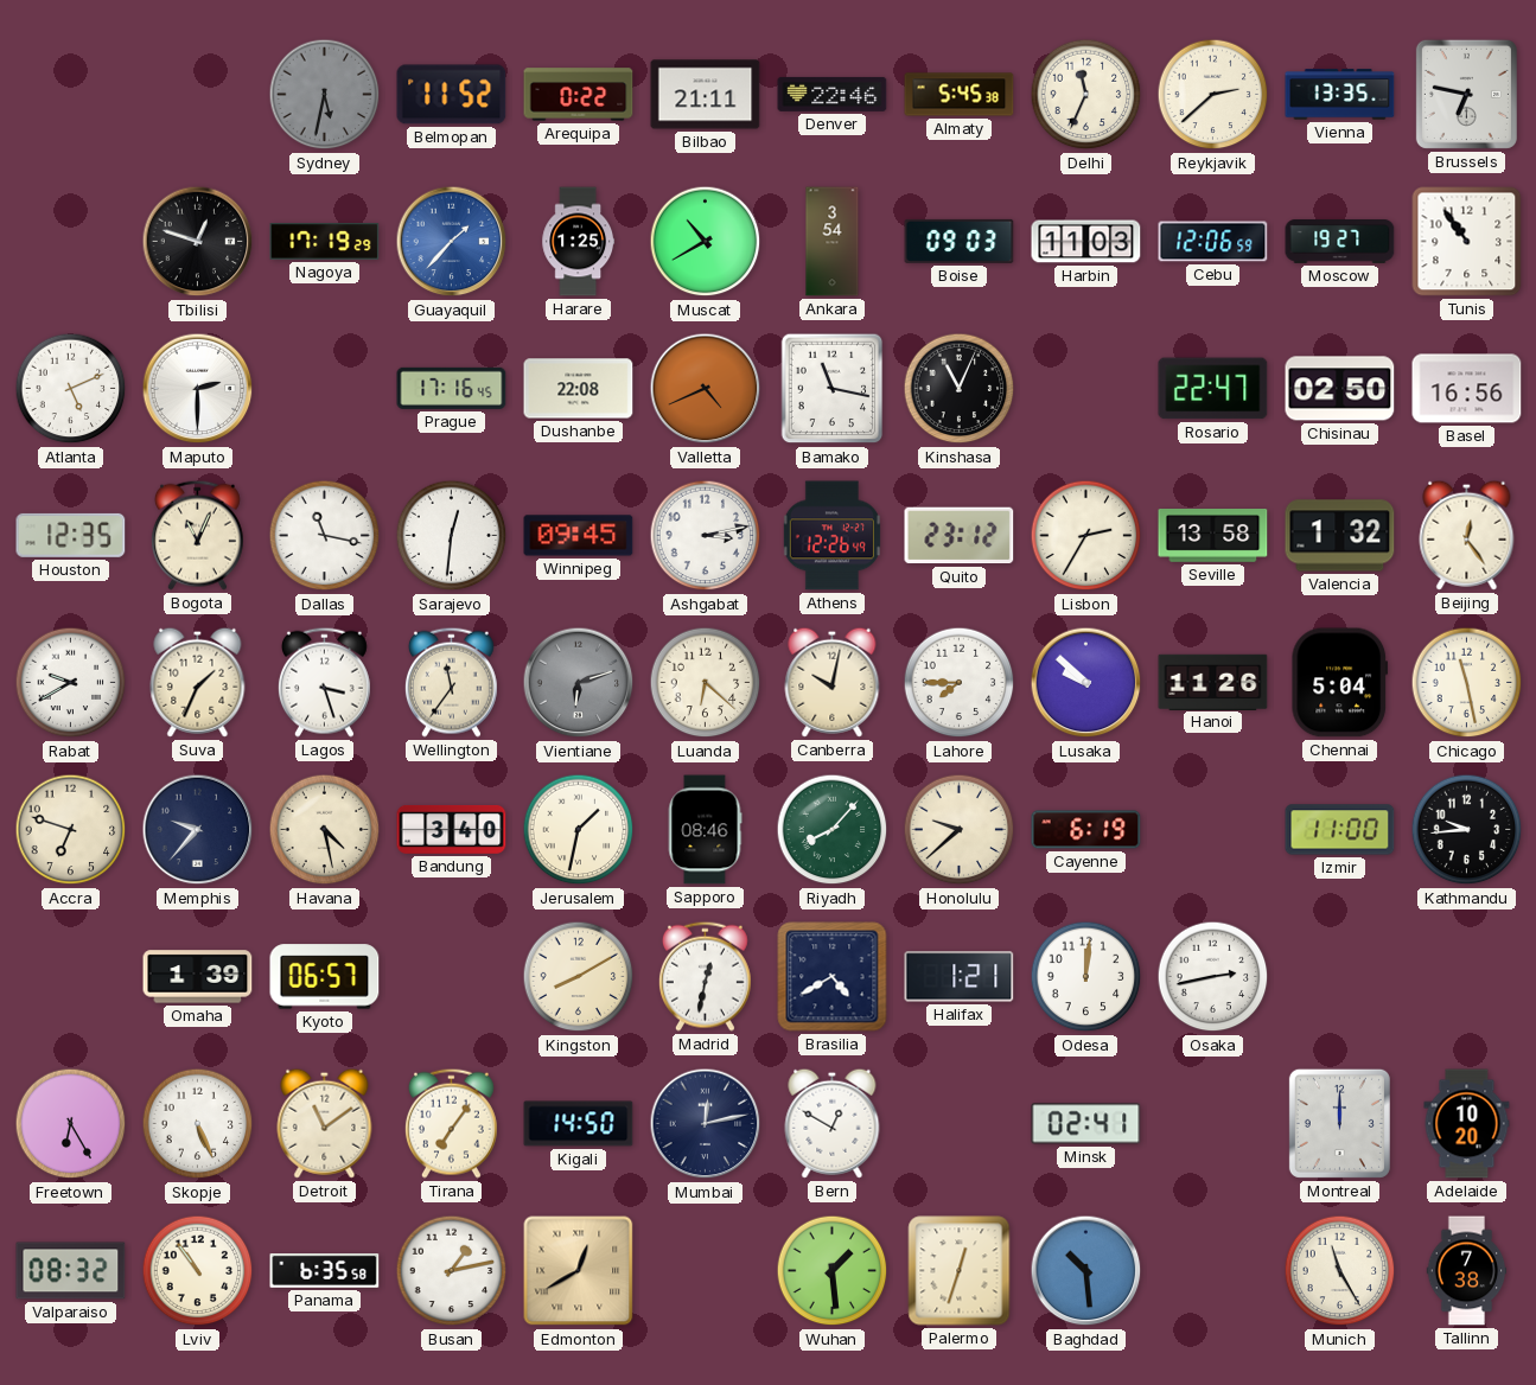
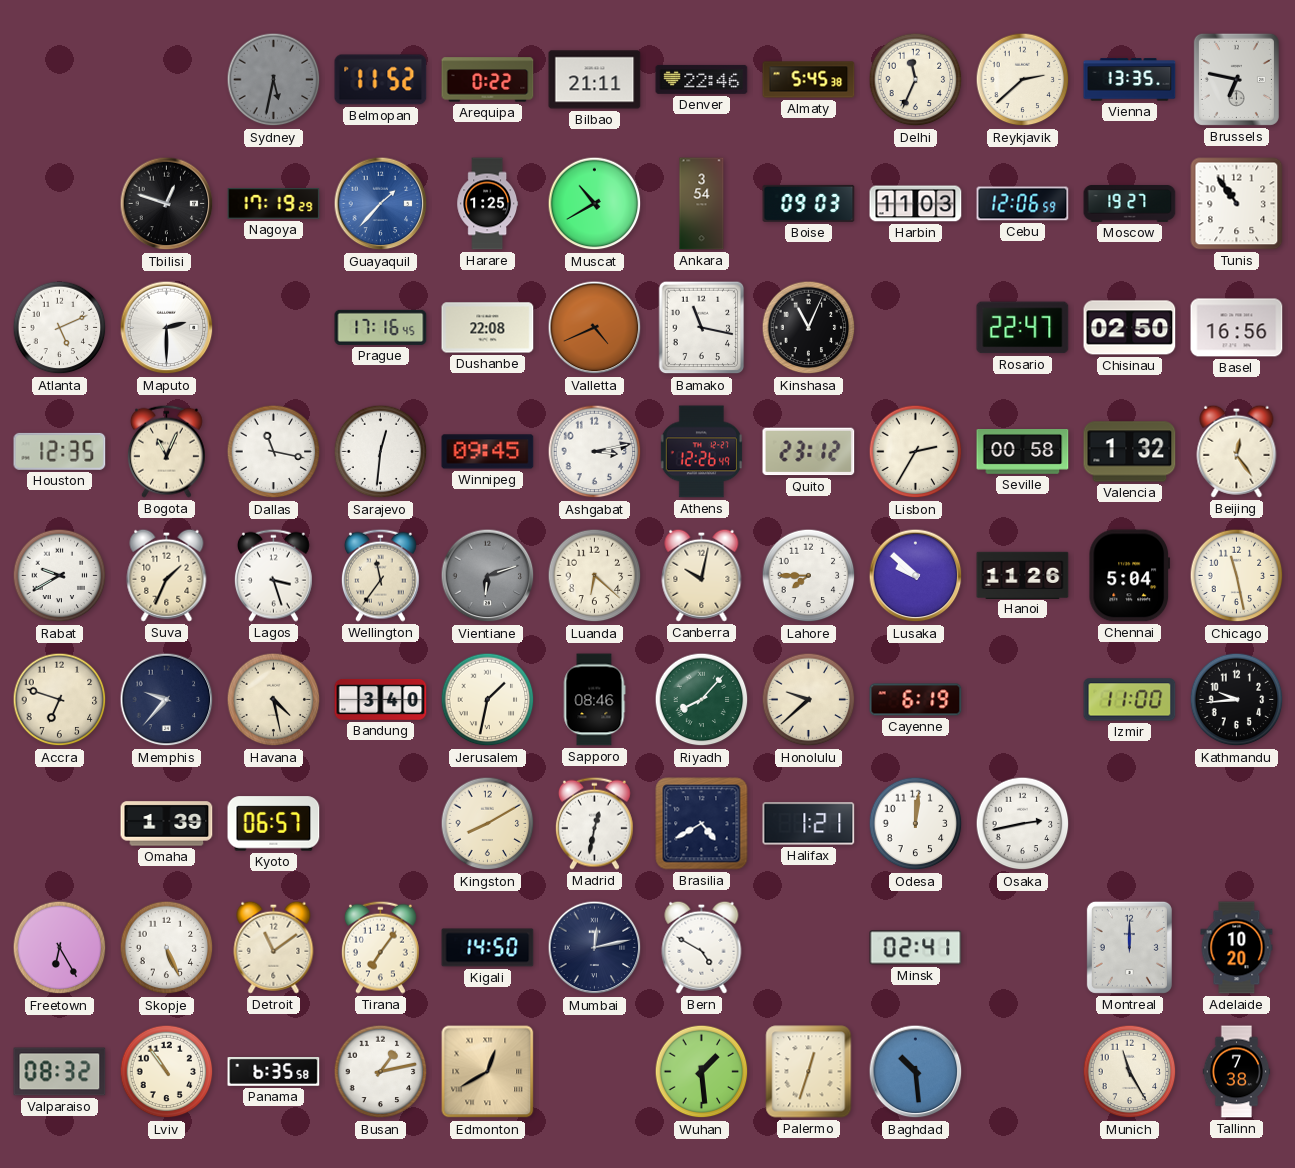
Seville: 13:58 -> 00:58 (1023, 452)
Bern: 12:50 -> 4:50 (702, 947)
